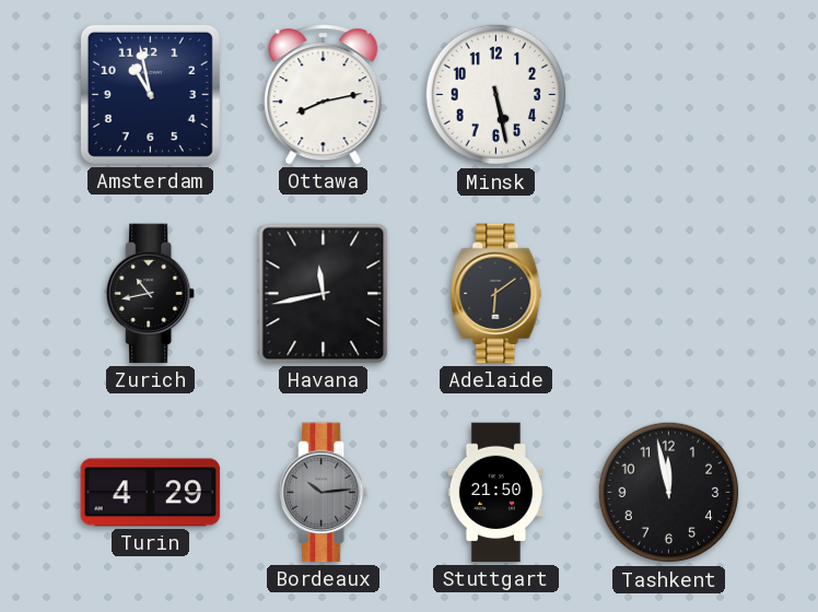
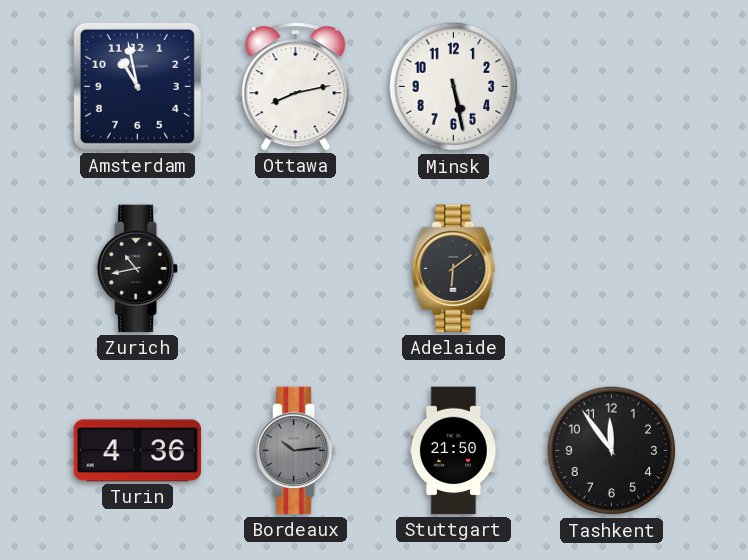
Havana: 11:43 -> none (324, 294)
Turin: 4:29 -> 4:36 (138, 451)
Tashkent: 11:58 -> 11:54 (612, 451)
